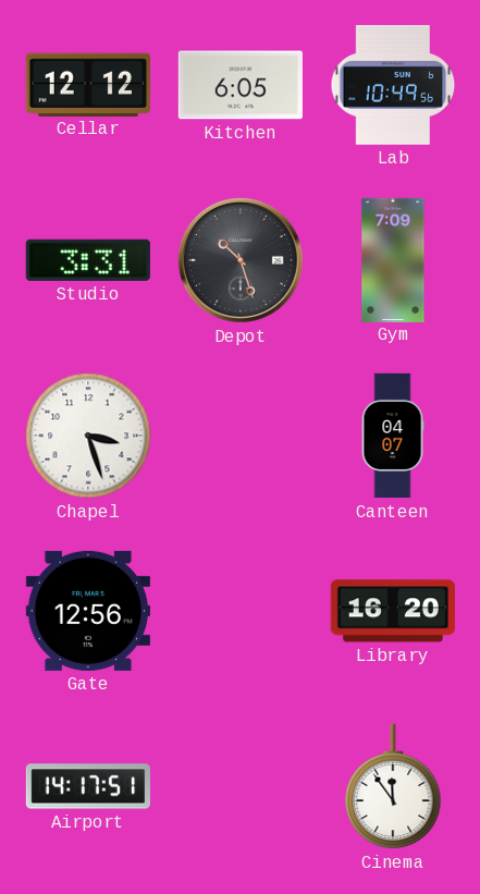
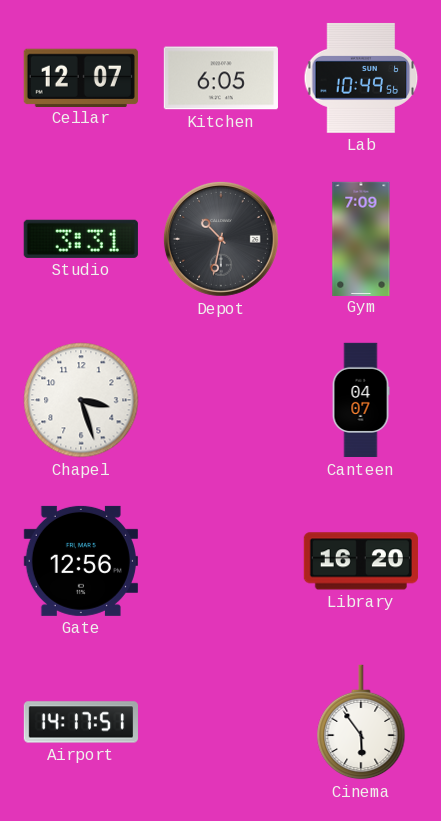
Cellar: 12:12 -> 12:07 (81, 77)
Depot: 10:27 -> 10:32 (221, 239)
Cinema: 11:54 -> 5:54 (361, 722)
